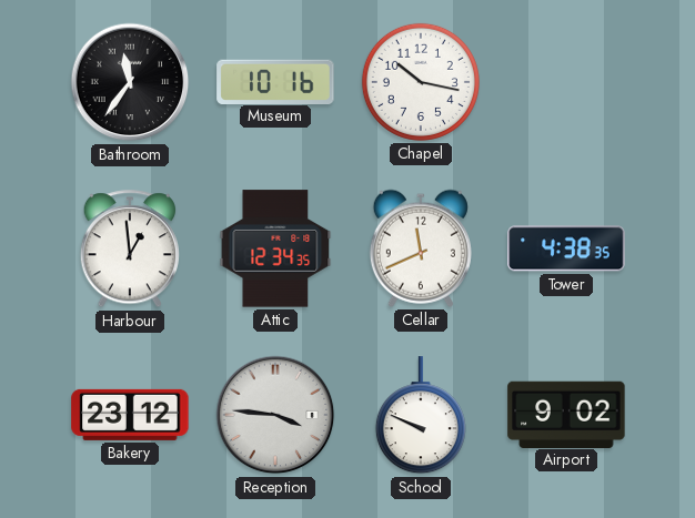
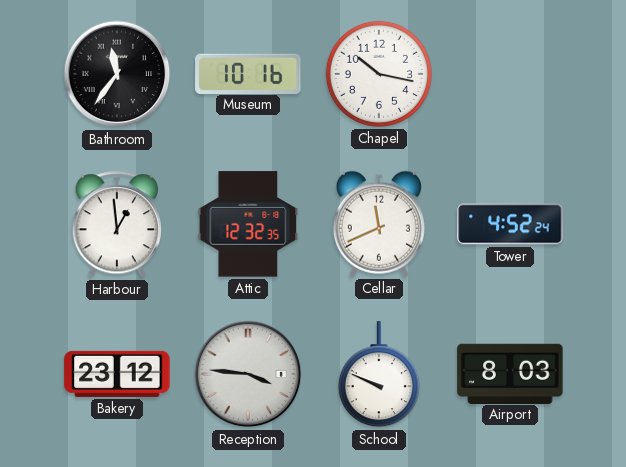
Attic: 12:34 -> 12:32 (248, 224)
Tower: 4:38 -> 4:52 (510, 224)
Airport: 9:02 -> 8:03 (510, 373)
